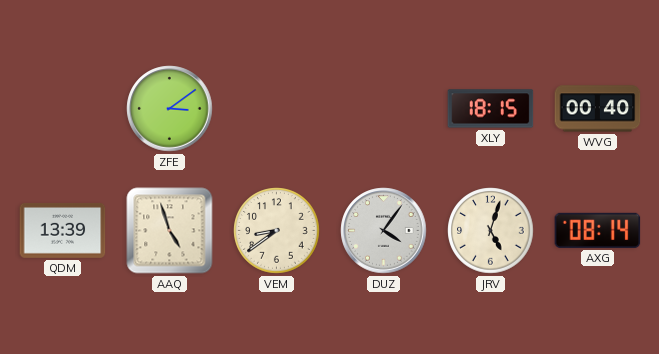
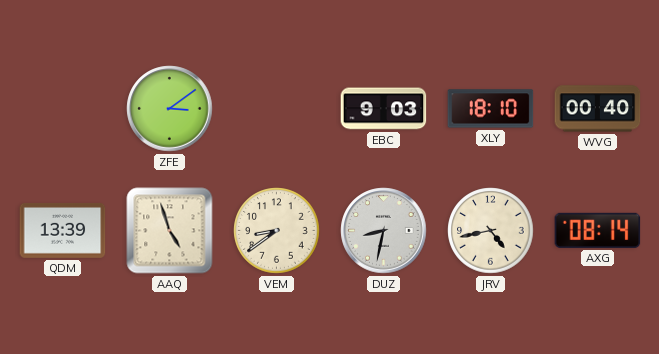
EBC: none -> 9:03 (384, 109)
XLY: 18:15 -> 18:10 (491, 109)
DUZ: 4:06 -> 8:32 (384, 231)
JRV: 5:03 -> 4:43 (491, 231)
